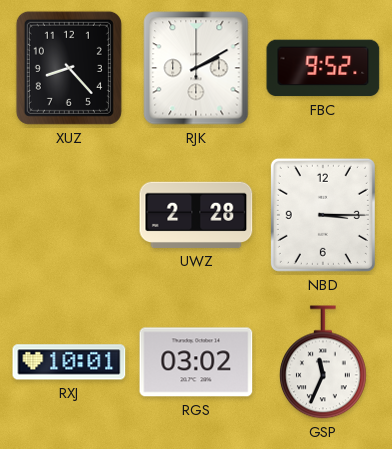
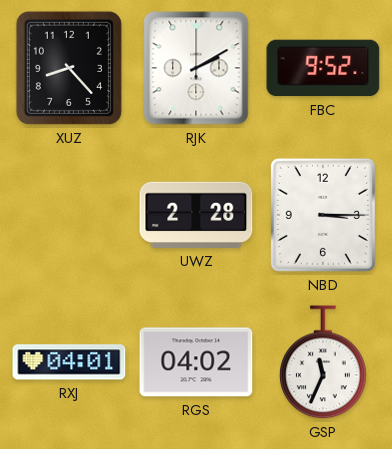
RXJ: 10:01 -> 04:01 (69, 362)
RGS: 03:02 -> 04:02 (196, 362)
